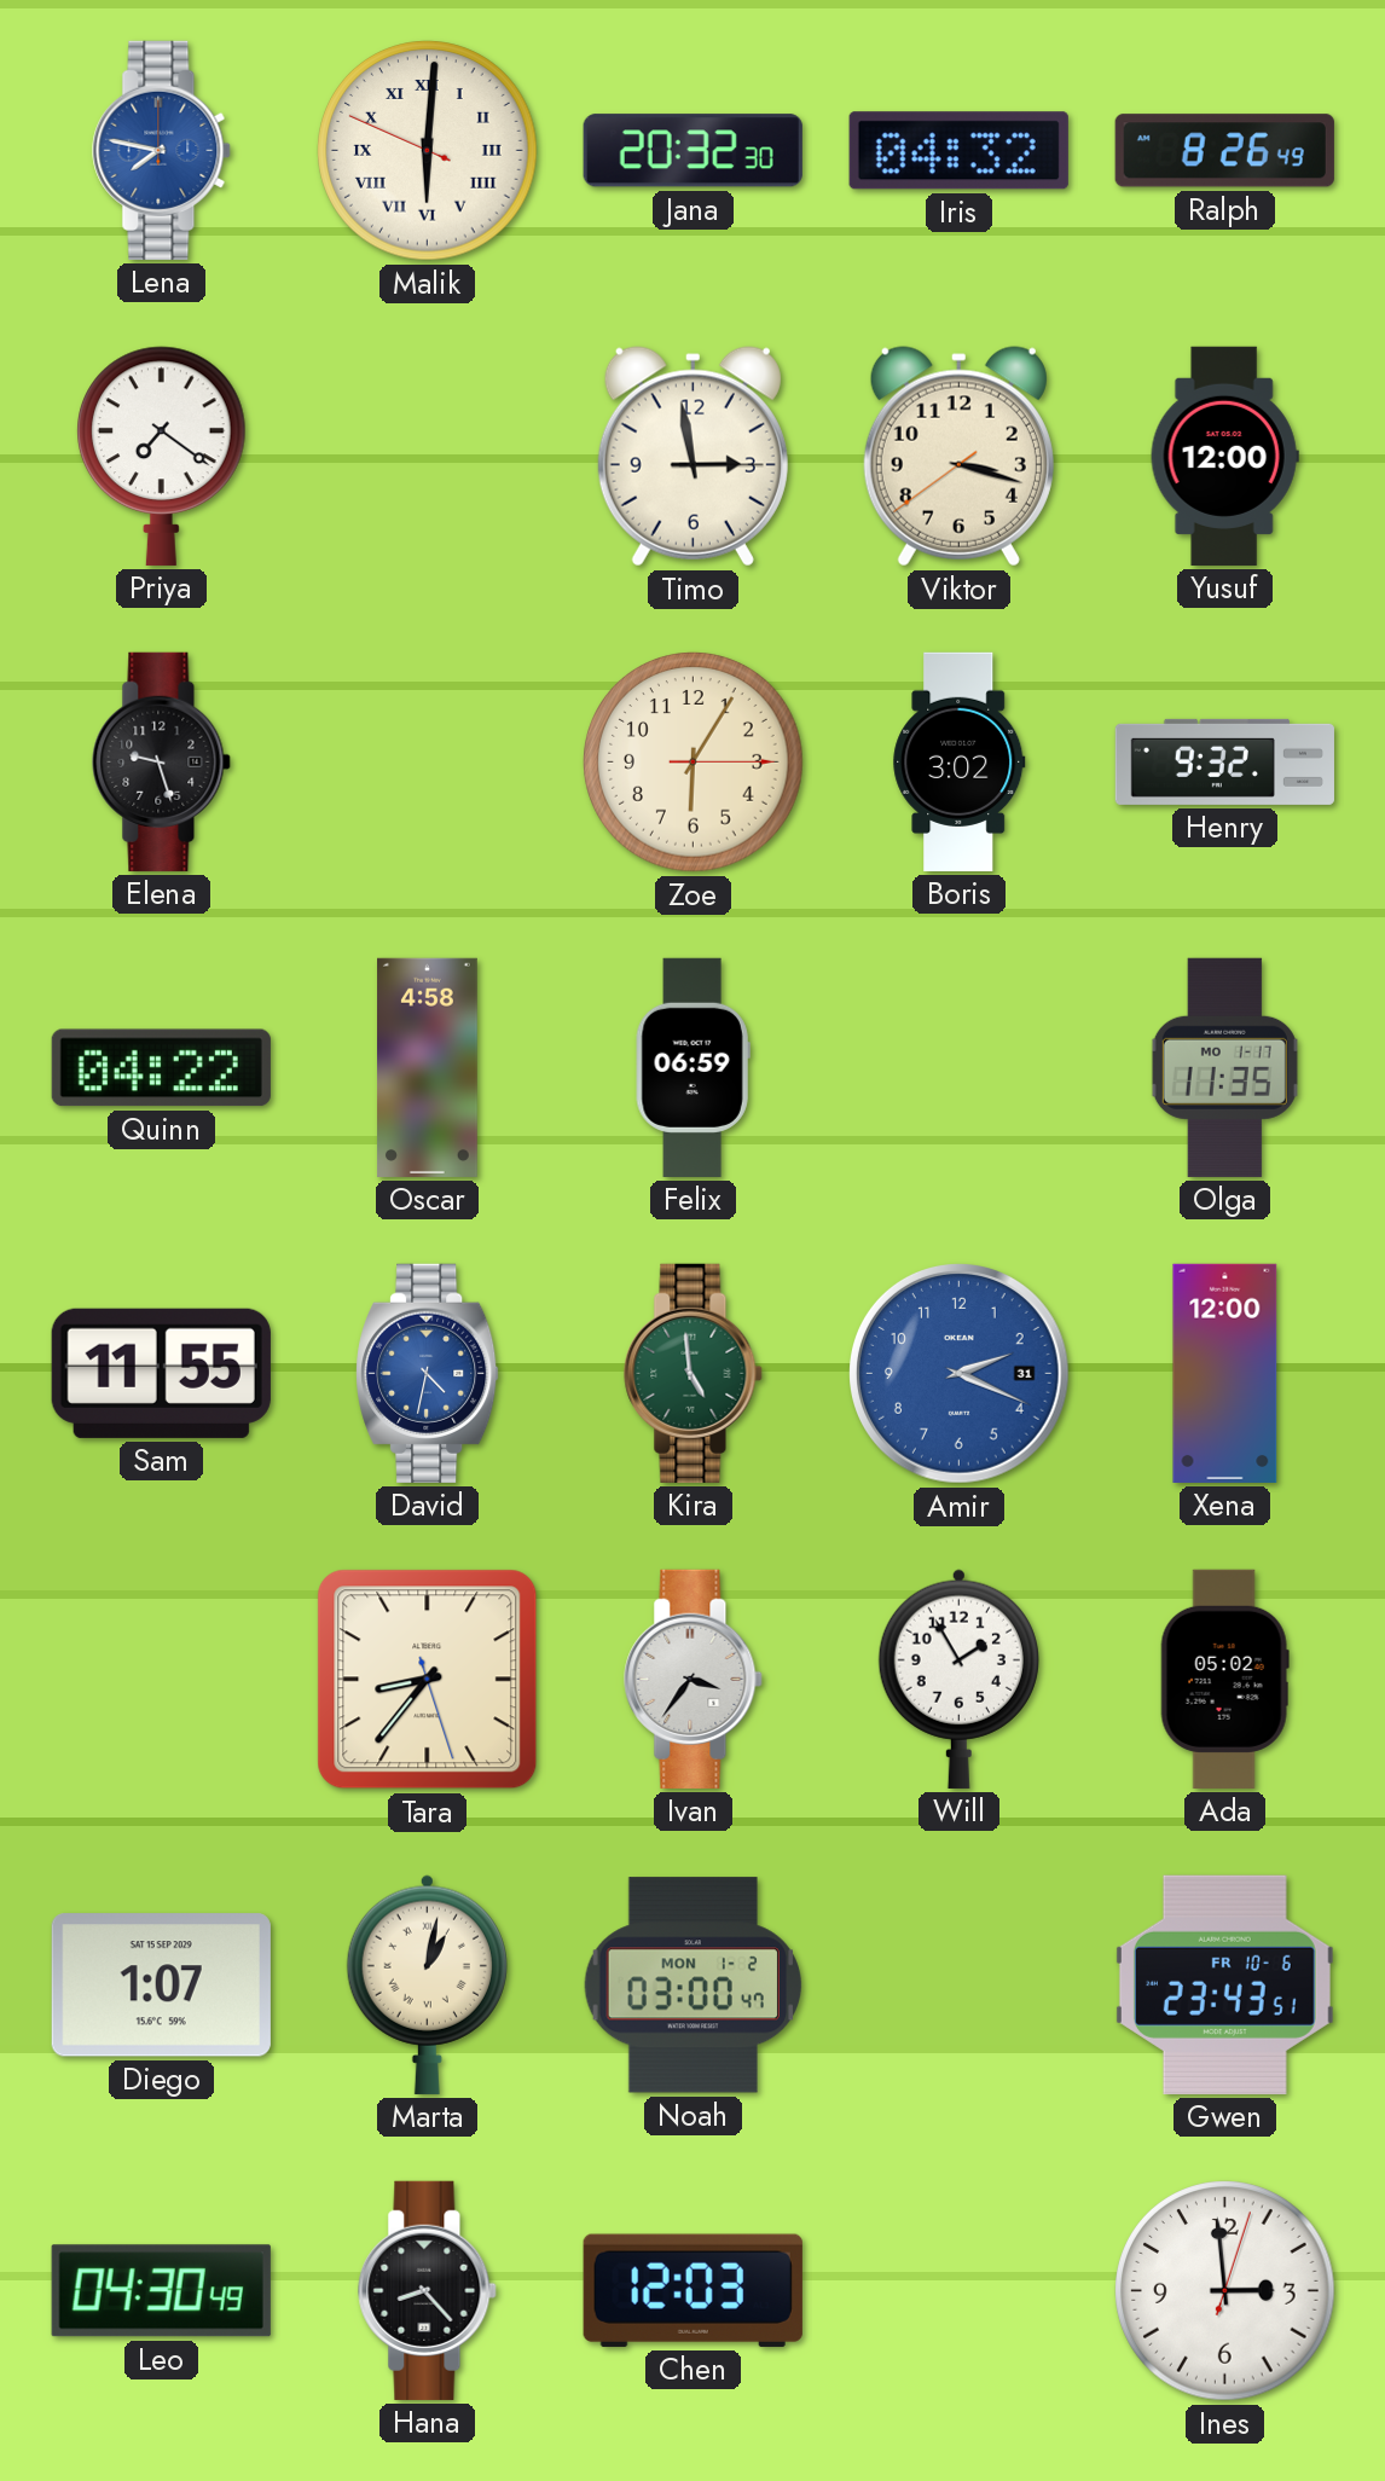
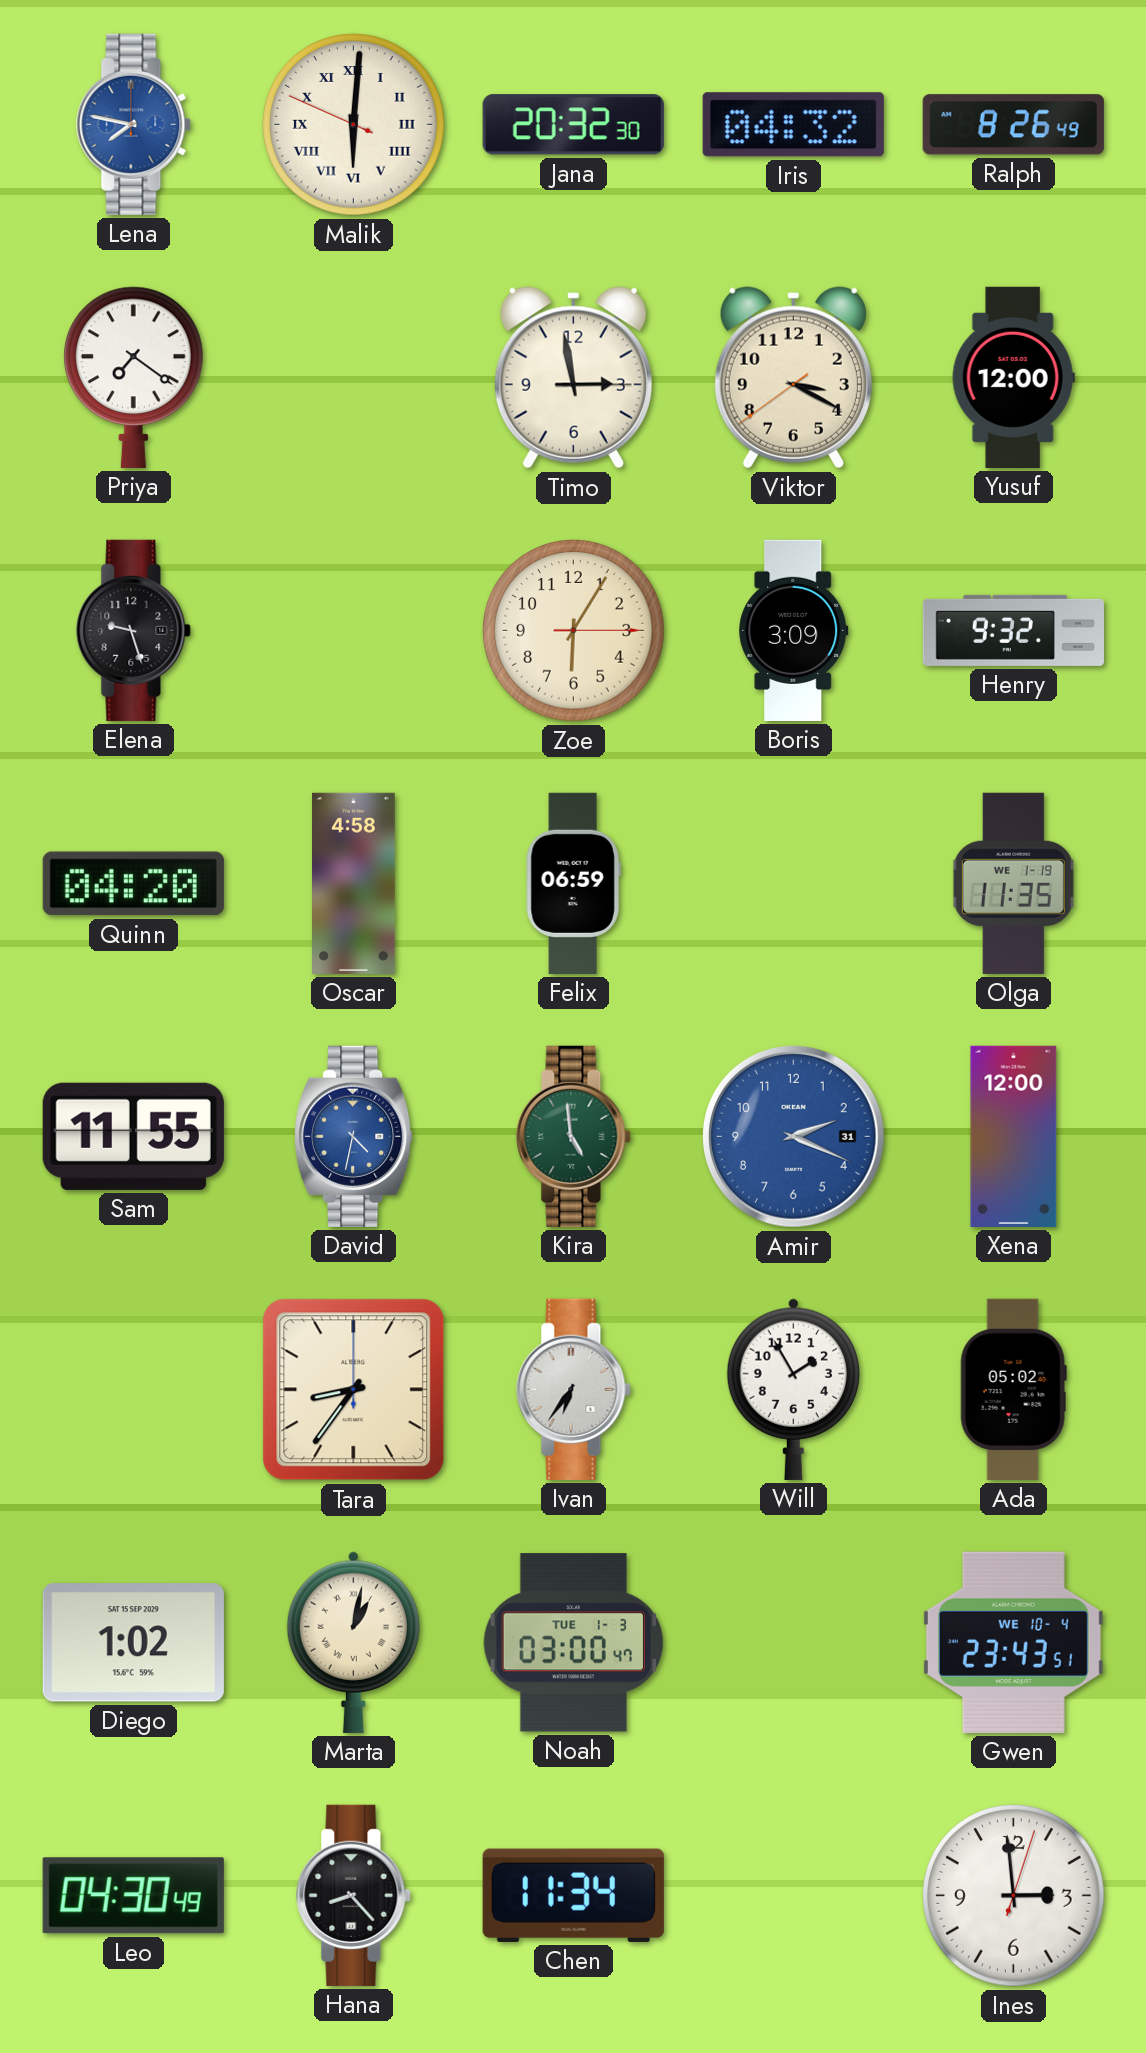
Viktor: 3:17 -> 3:19 (793, 378)
Boris: 3:02 -> 3:09 (794, 630)
Quinn: 04:22 -> 04:20 (133, 884)
Olga date: MO 1-17 -> WE 1-19 (1013, 883)
Tara: 8:36:27 -> 8:36:00 (354, 1390)
Ivan: 3:36 -> 6:36 (574, 1389)
Diego: 1:07 -> 1:02 (133, 1643)
Noah date: MON 1-2 -> TUE 1-3 (573, 1643)
Gwen date: FR 10-6 -> WE 10-4 (1013, 1642)
Chen: 12:03 -> 11:34 (573, 1895)
